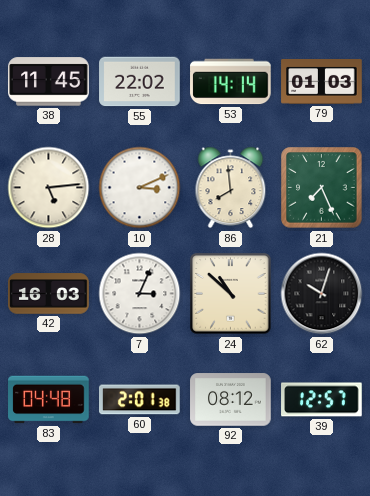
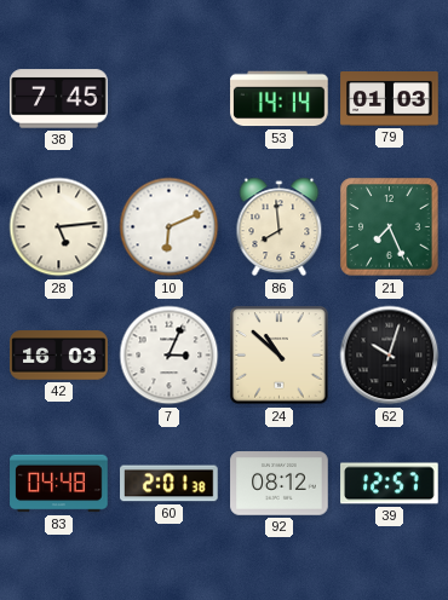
38: 11:45 -> 7:45 (59, 99)
55: 22:02 -> none (140, 82)
10: 3:11 -> 6:11 (170, 227)
